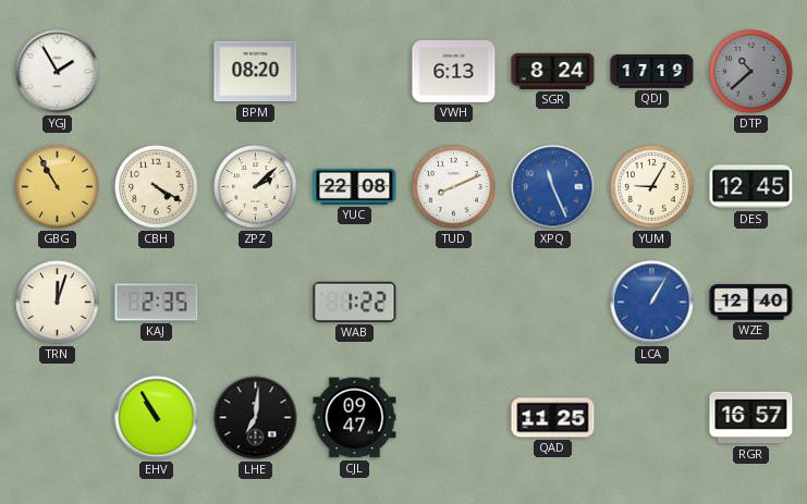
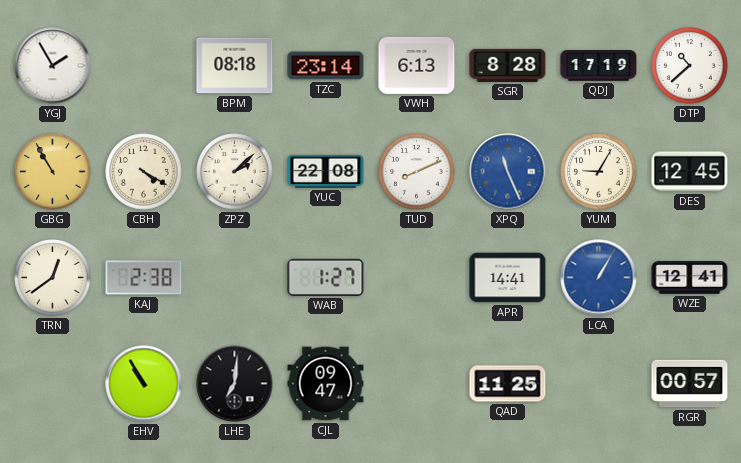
BPM: 08:20 -> 08:18 (235, 66)
TZC: none -> 23:14 (326, 66)
SGR: 8:24 -> 8:28 (508, 65)
DTP dial: grey -> white (690, 66)
TRN: 12:03 -> 12:39 (53, 278)
KAJ: 2:35 -> 2:38 (144, 278)
WAB: 1:22 -> 1:27 (326, 277)
APR: none -> 14:41 (508, 278)
WZE: 12:40 -> 12:41 (690, 278)
RGR: 16:57 -> 00:57 (690, 384)
